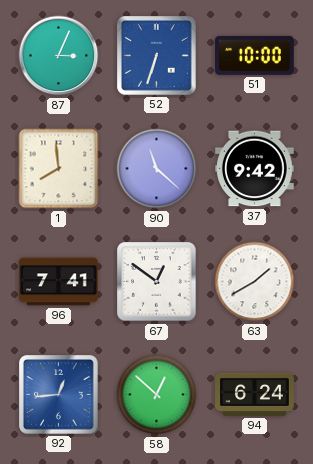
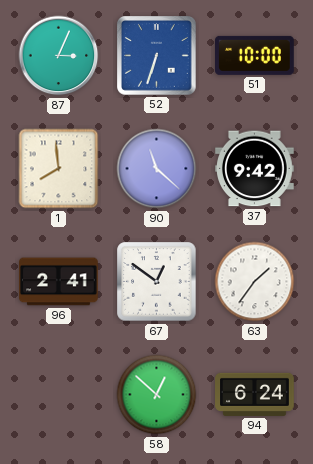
96: 7:41 -> 2:41 (59, 282)
63: 1:40 -> 1:36 (255, 282)
92: 12:44 -> none (59, 395)
